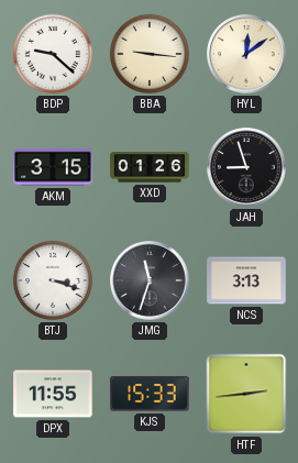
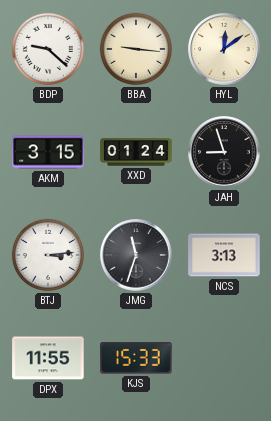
XXD: 01:26 -> 01:24 (136, 152)
BTJ: 3:18 -> 3:14 (48, 255)
HTF: 2:44 -> none (246, 394)
